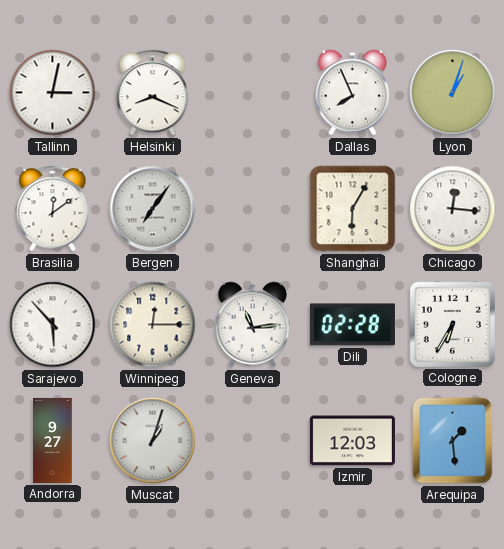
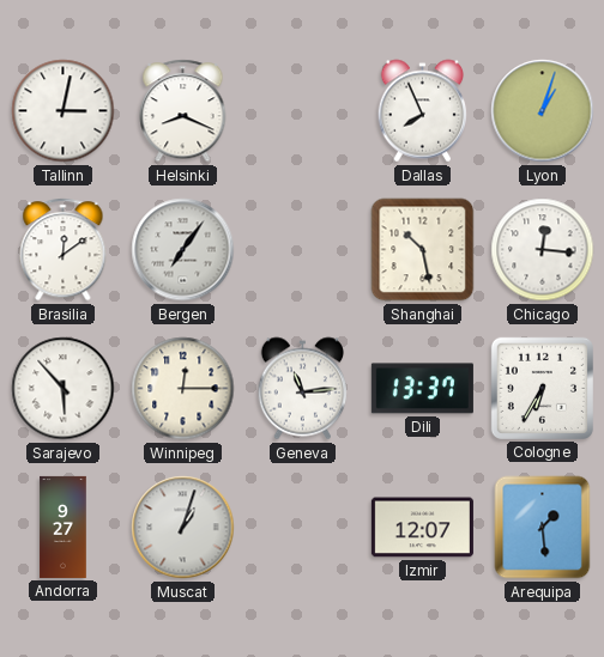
Shanghai: 6:05 -> 10:28 (423, 250)
Dili: 02:28 -> 13:37 (422, 389)
Izmir: 12:03 -> 12:07 (422, 528)
